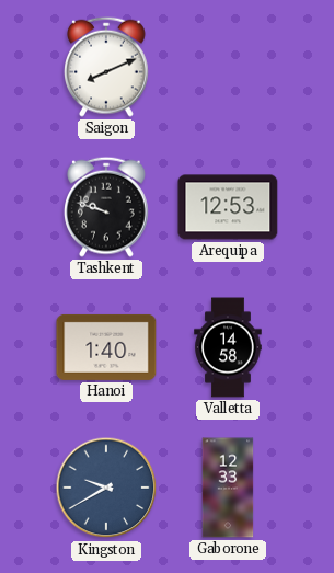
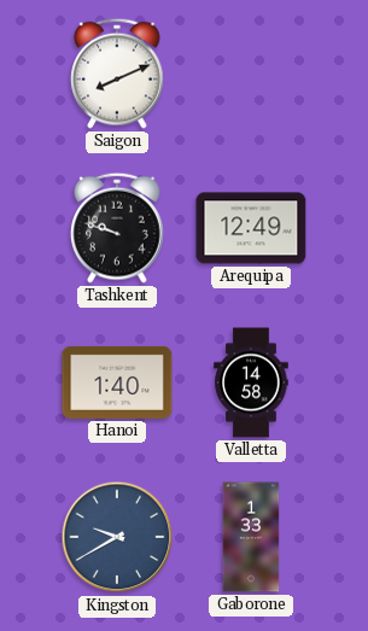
Arequipa: 12:53 -> 12:49 (251, 228)
Gaborone: 12:33 -> 1:33 (251, 537)
